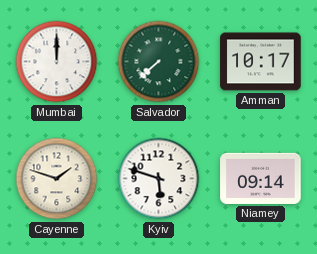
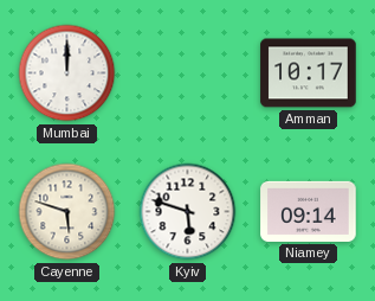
Salvador: 7:38 -> none (159, 62)
Cayenne: 1:48 -> 5:48 (67, 212)
